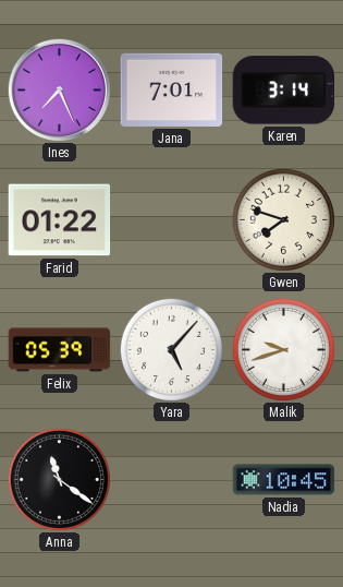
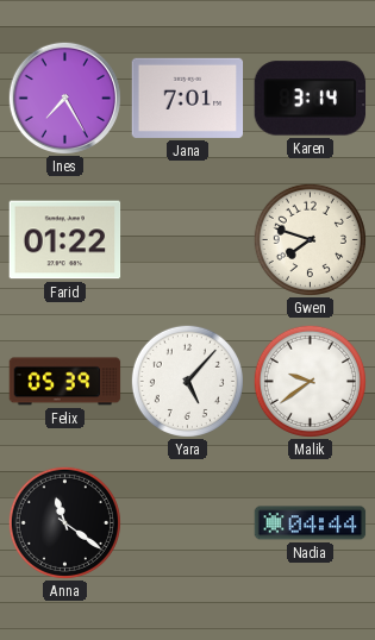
Ines: 7:26 -> 7:25 (64, 98)
Malik: 9:42 -> 9:39 (310, 381)
Nadia: 10:45 -> 04:44 (311, 523)
